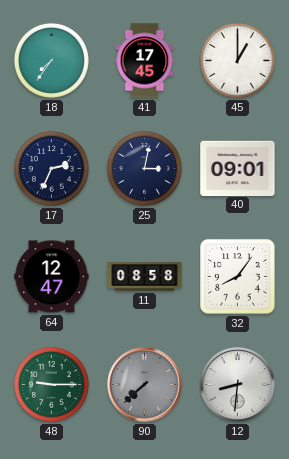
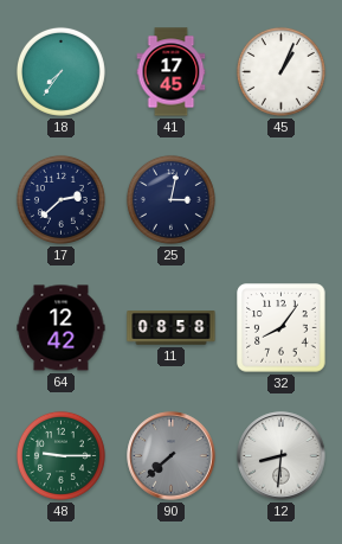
45: 1:00 -> 1:04 (280, 71)
17: 2:34 -> 2:38 (60, 199)
40: 09:01 -> none (238, 168)
64: 12:47 -> 12:42 (62, 328)
